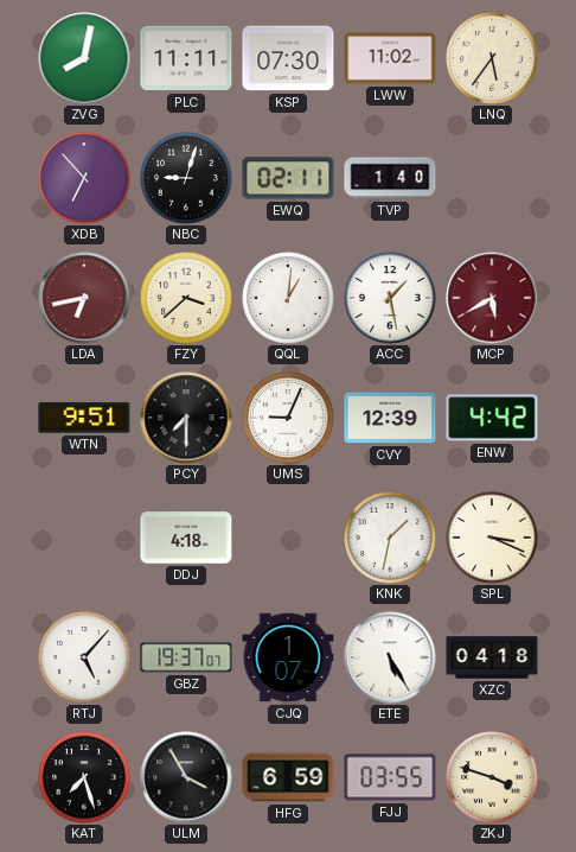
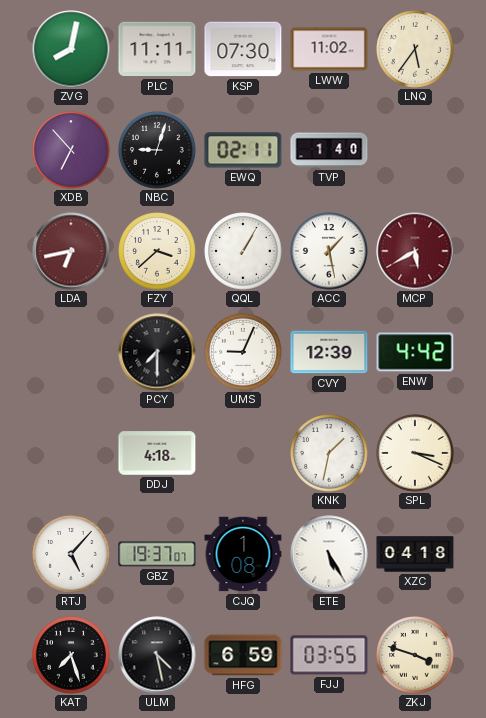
QQL: 1:01 -> 1:05 (243, 251)
WTN: 9:51 -> none (84, 418)
CJQ: 1:07 -> 1:08 (243, 554)
ULM: 3:55 -> 4:28 (157, 655)
